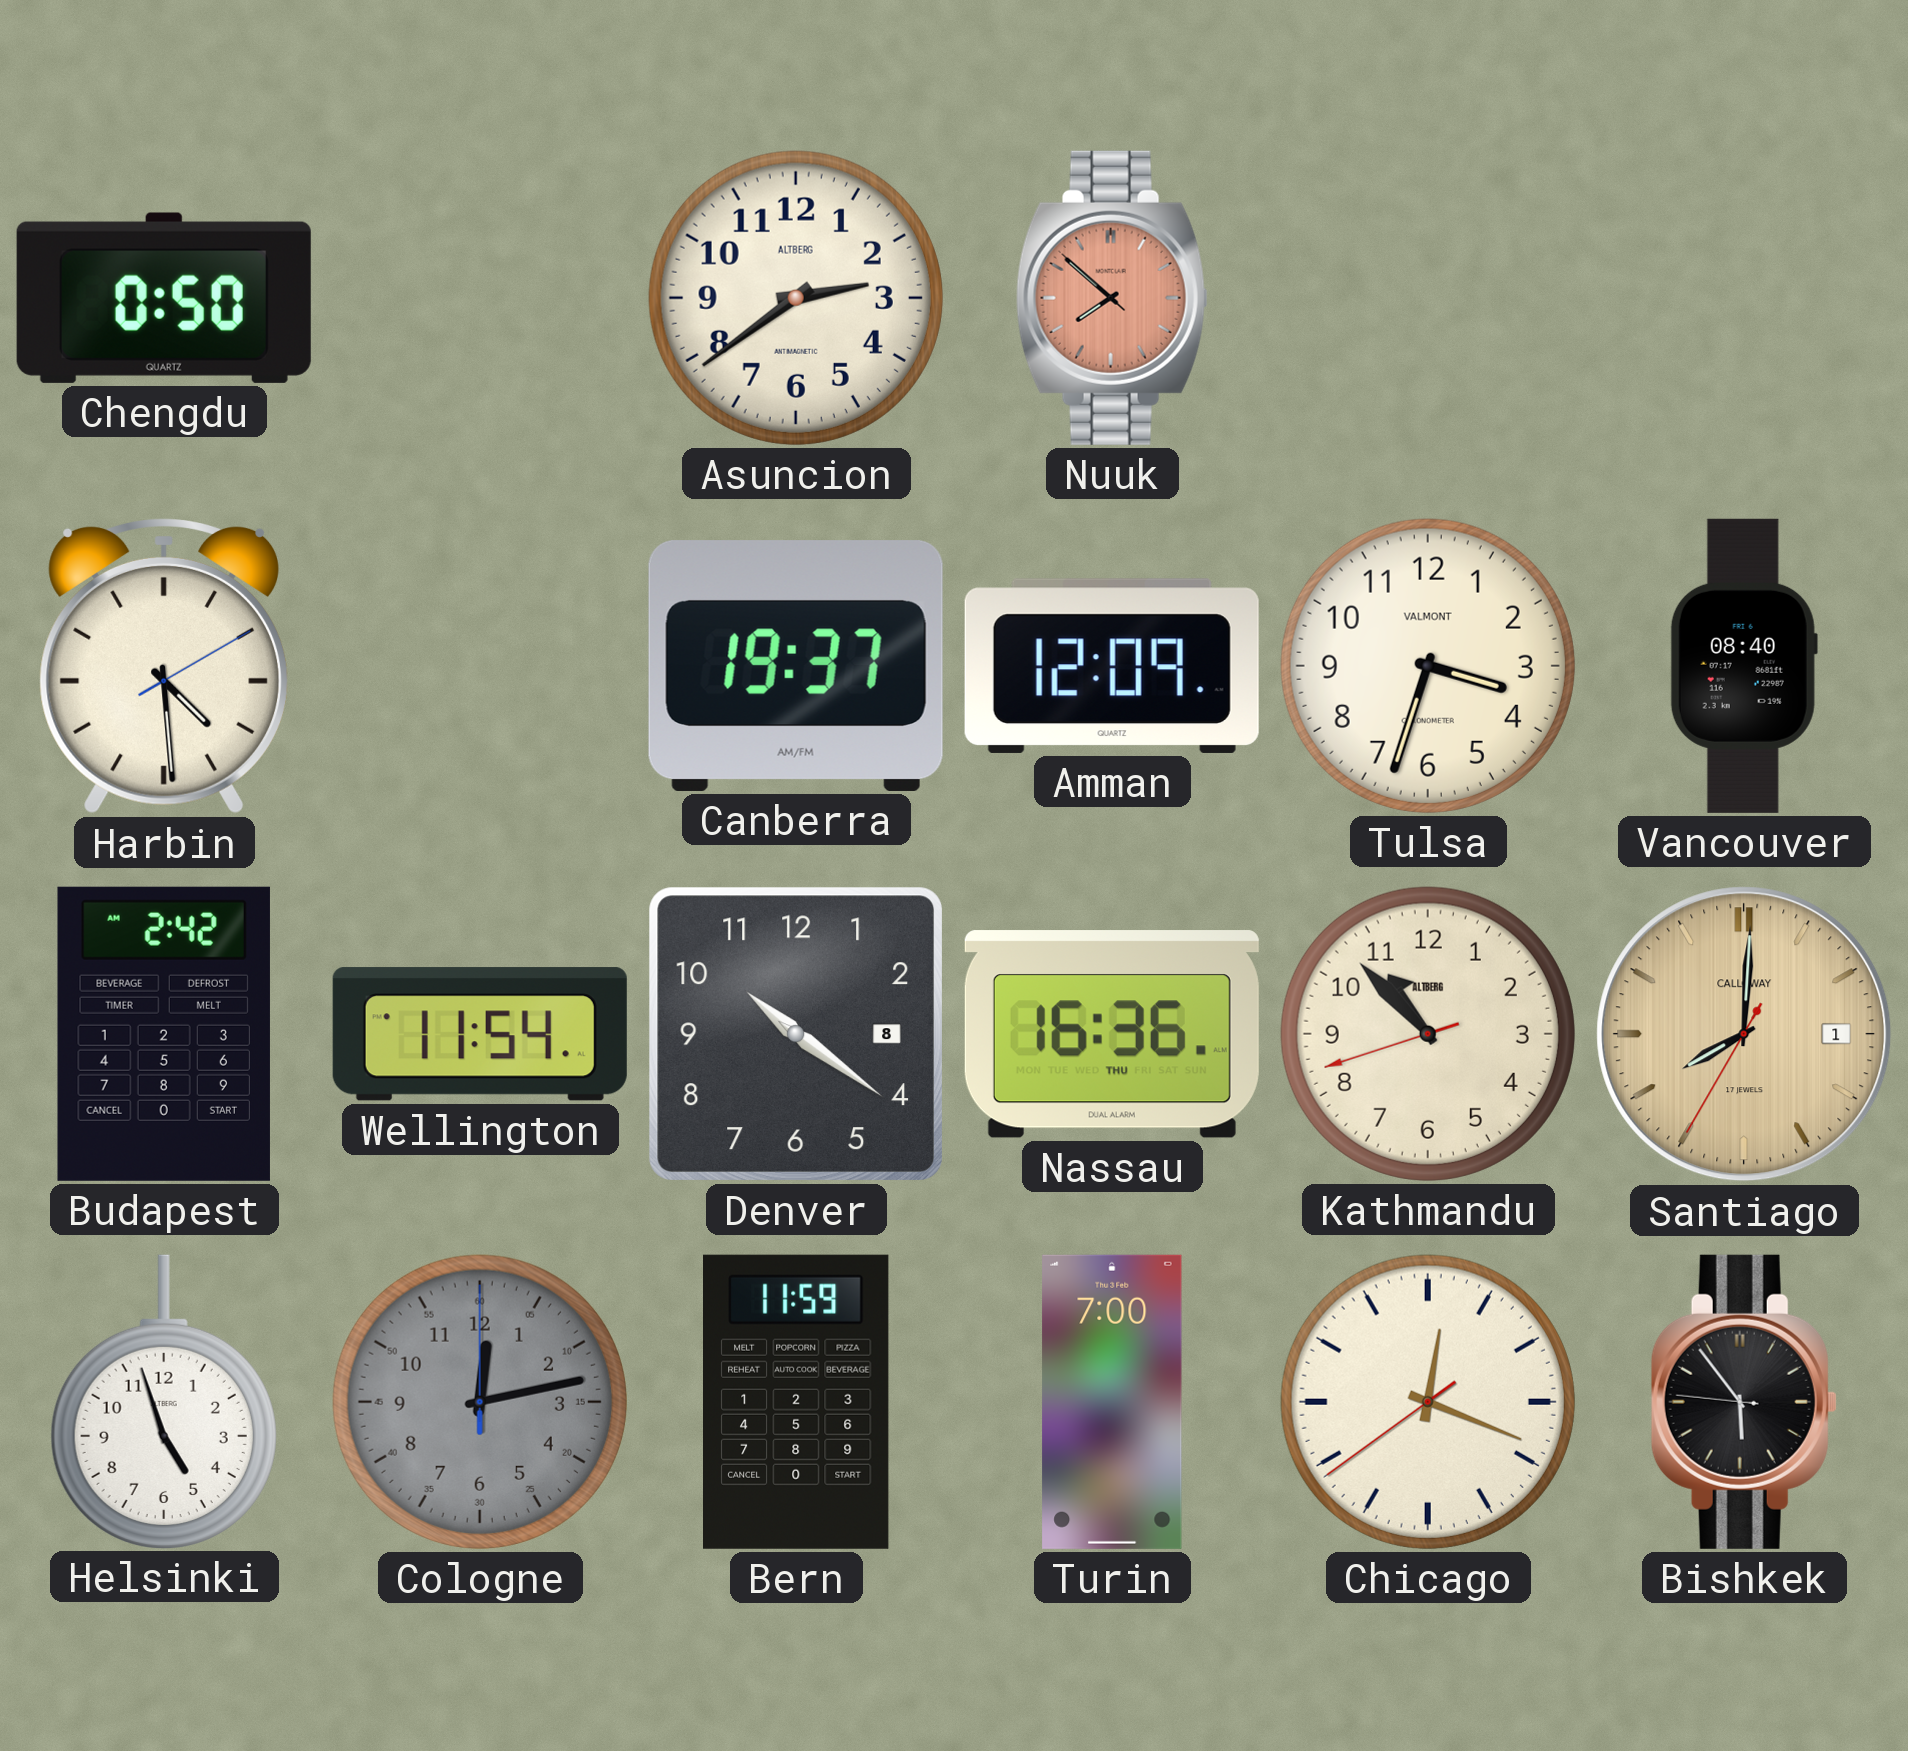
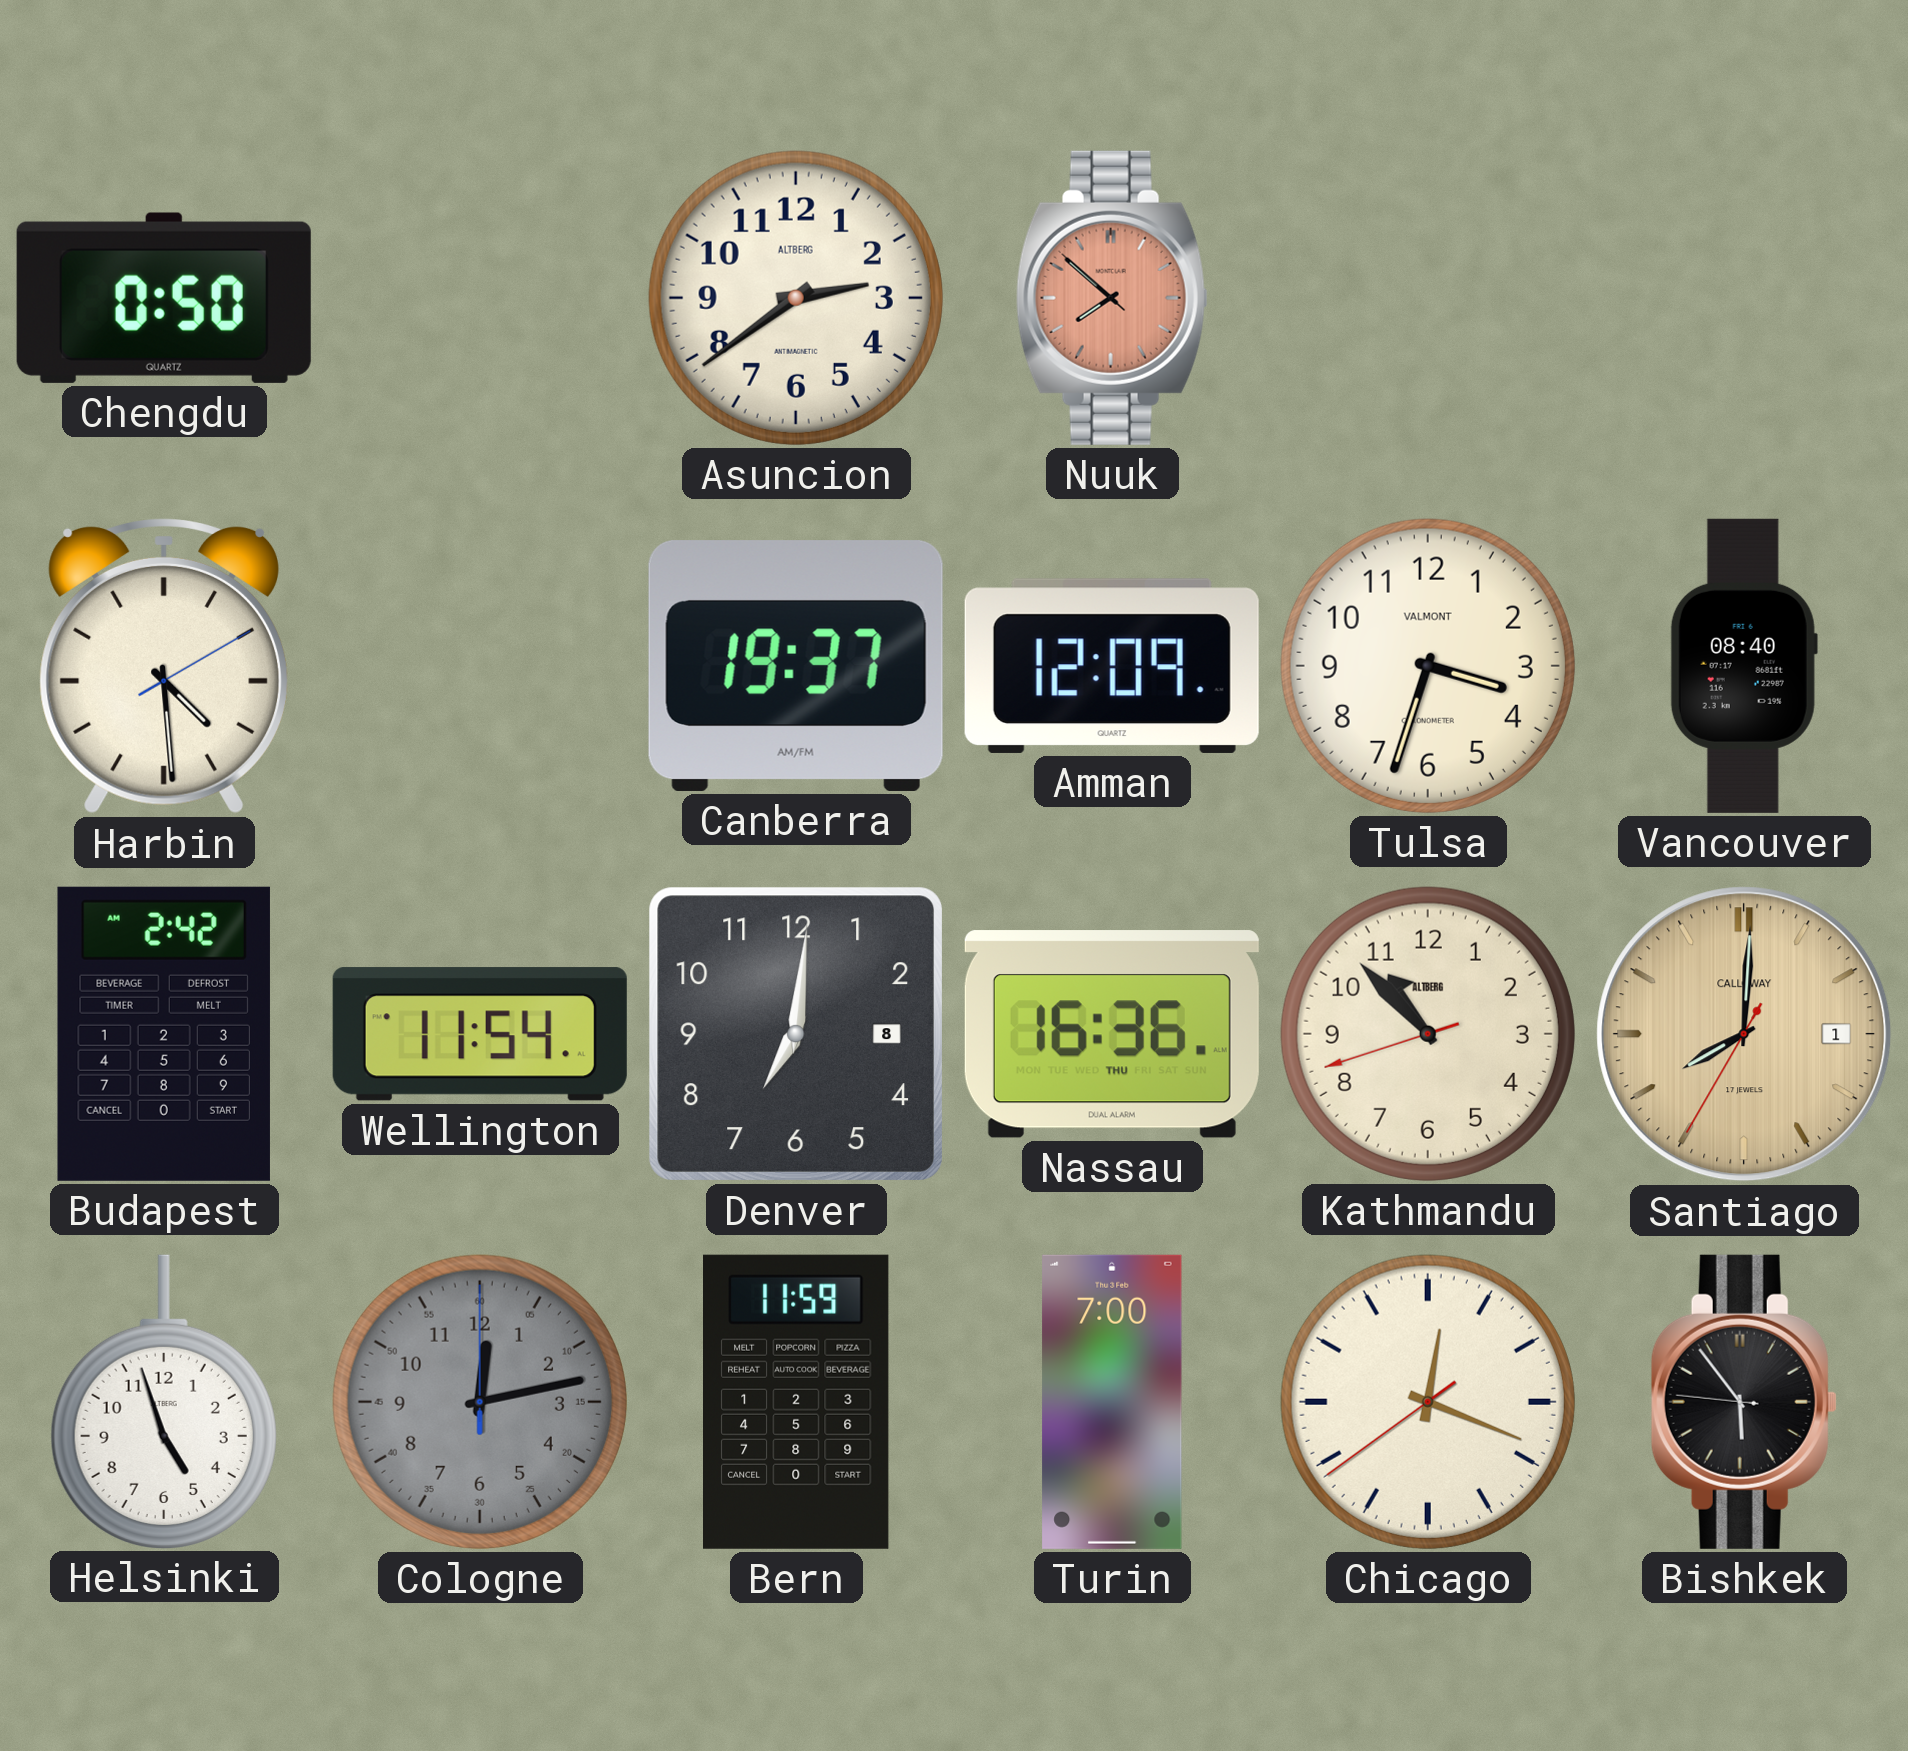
Denver: 10:21 -> 7:01 (796, 1034)
